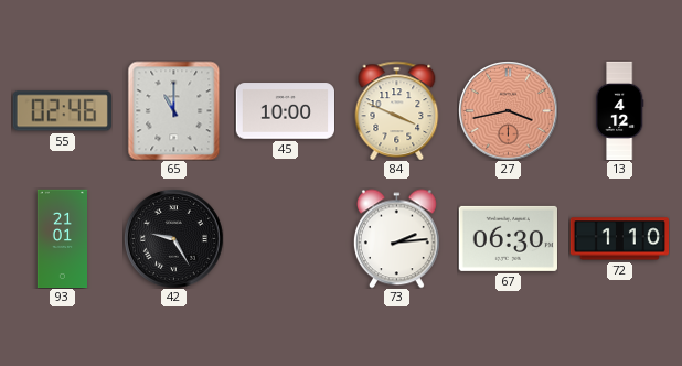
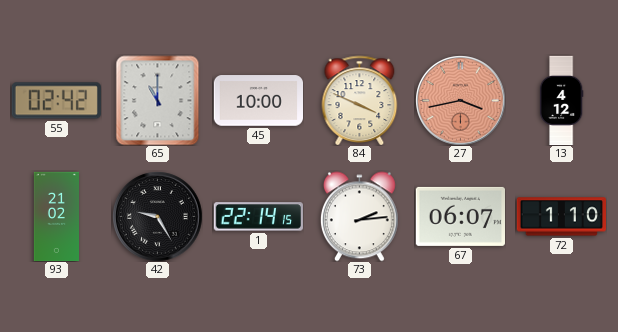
55: 02:46 -> 02:42 (56, 101)
93: 21:01 -> 21:02 (56, 216)
1: none -> 22:14 (258, 217)
67: 06:30 -> 06:07 (460, 216)
